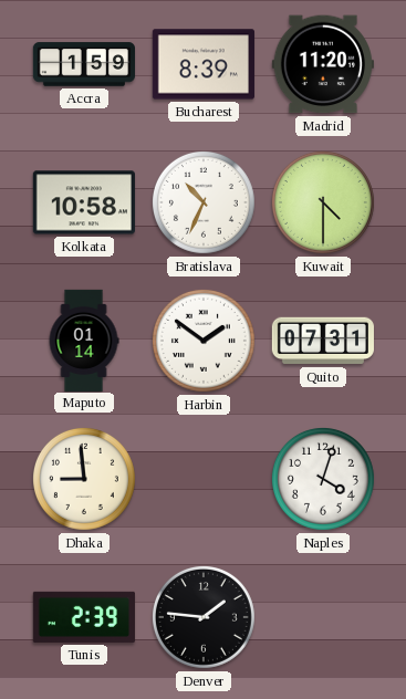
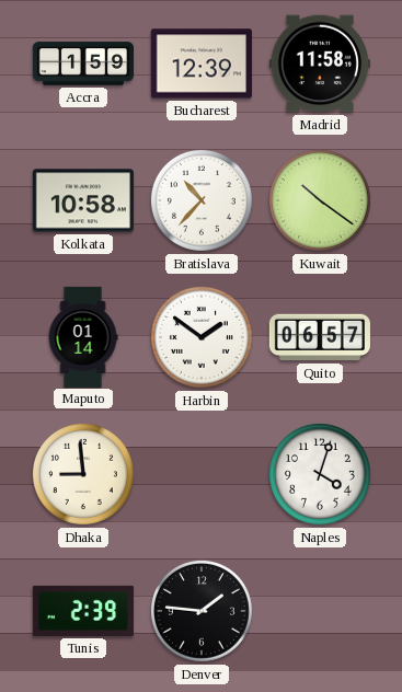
Bucharest: 8:39 -> 12:39 (202, 64)
Madrid: 11:20 -> 11:58 (320, 64)
Bratislava: 10:34 -> 10:37 (202, 200)
Kuwait: 4:30 -> 10:21 (320, 200)
Quito: 07:31 -> 06:57 (320, 337)
